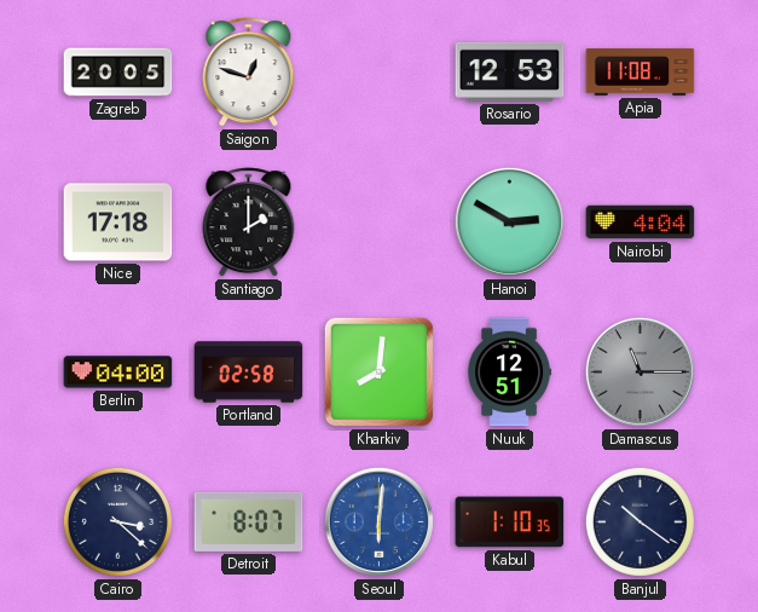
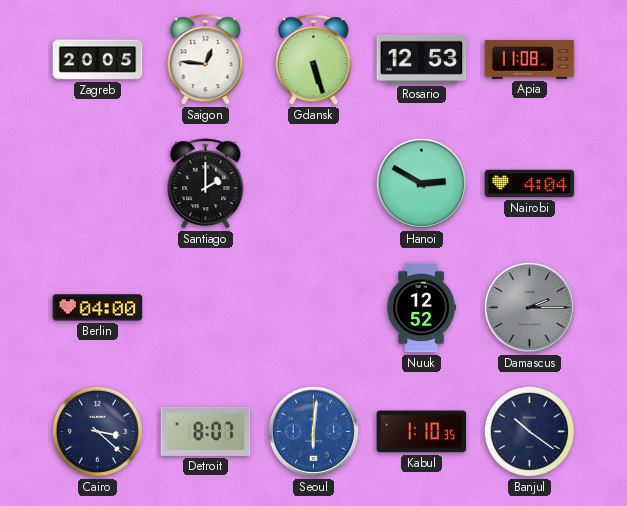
Saigon: 12:48 -> 12:46 (206, 60)
Gdansk: none -> 5:27 (314, 60)
Nice: 17:18 -> none (118, 223)
Portland: 02:58 -> none (249, 373)
Kharkiv: 8:01 -> none (378, 371)
Nuuk: 12:51 -> 12:52 (421, 308)
Damascus: 11:15 -> 2:15 (529, 307)
